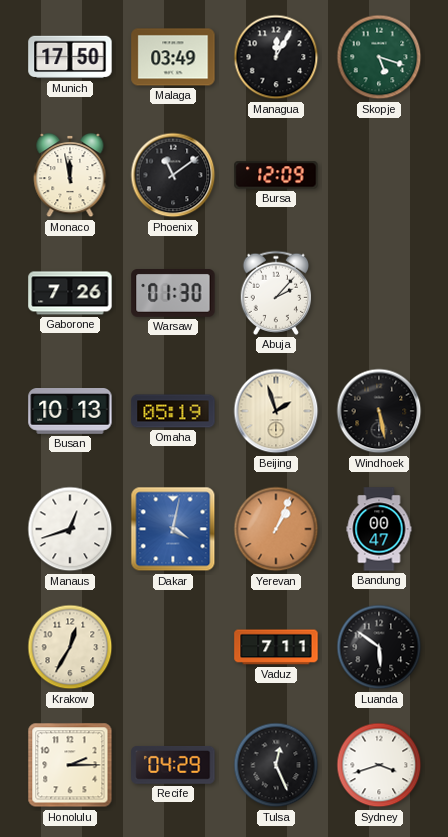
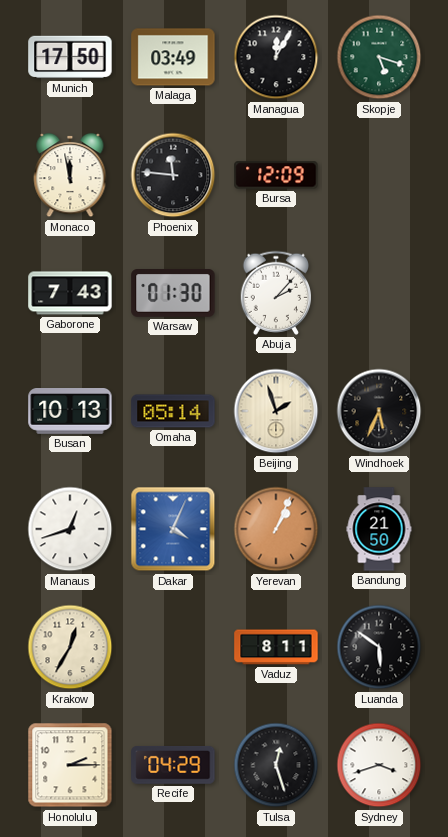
Phoenix: 11:09 -> 11:46 (173, 175)
Gaborone: 7:26 -> 7:43 (70, 293)
Omaha: 05:19 -> 05:14 (173, 411)
Windhoek: 5:28 -> 5:34 (379, 411)
Dakar: 4:02 -> 4:04 (173, 529)
Bandung: 00:47 -> 21:50 (379, 529)
Vaduz: 7:11 -> 8:11 (276, 647)
Tulsa: 12:26 -> 12:27 (276, 765)
